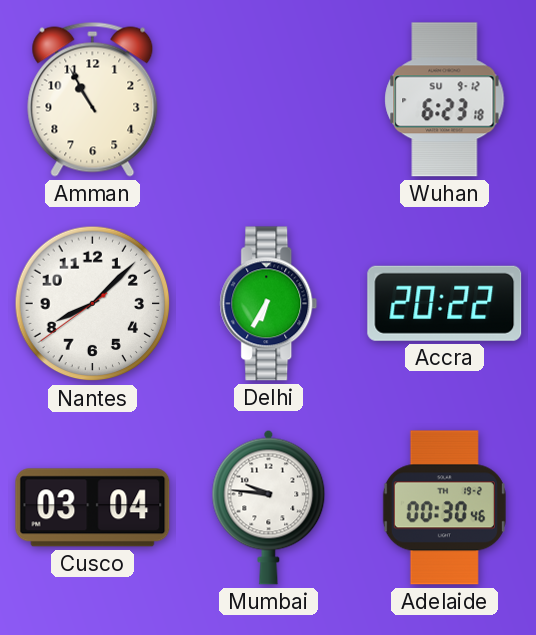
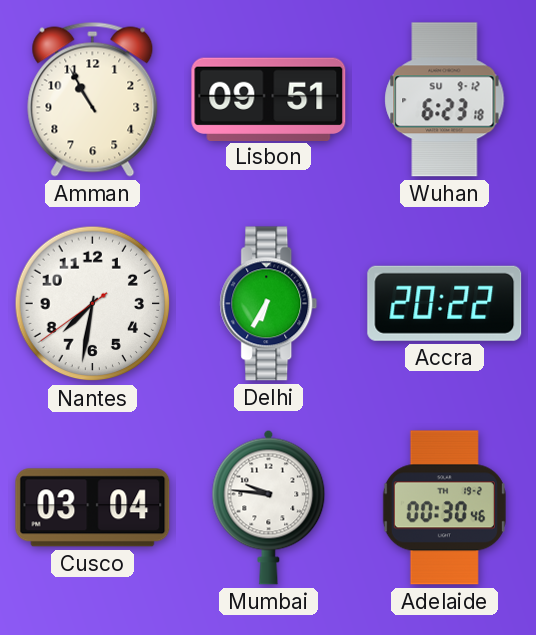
Lisbon: none -> 09:51 (269, 99)
Nantes: 8:07 -> 7:31 (93, 304)
